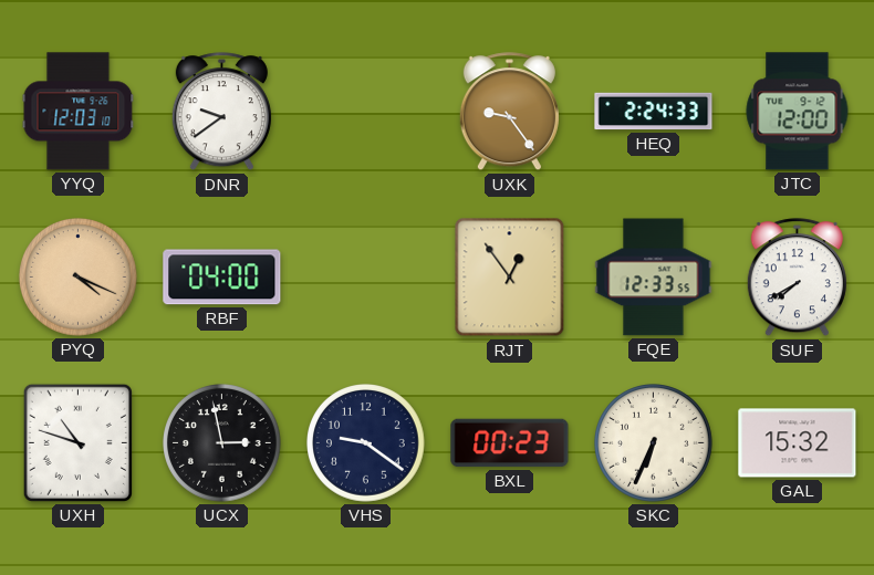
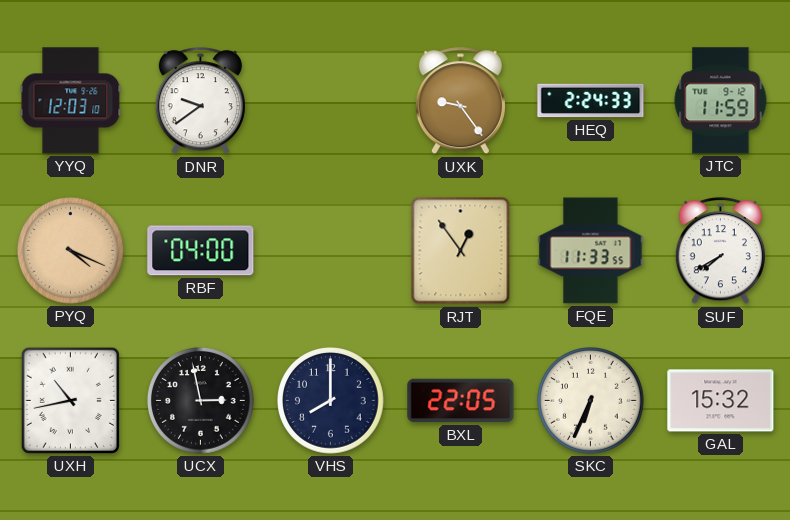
JTC: 12:00 -> 11:59 (721, 101)
FQE: 12:33 -> 11:33 (591, 251)
UXH: 10:48 -> 10:43 (70, 400)
VHS: 9:21 -> 8:00 (331, 401)
BXL: 00:23 -> 22:05 (461, 401)
